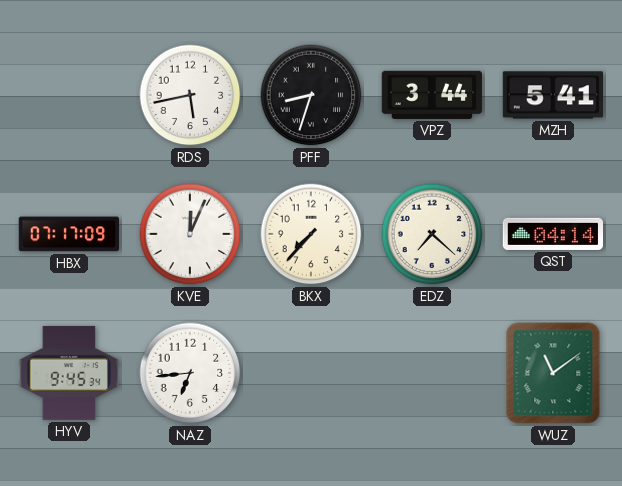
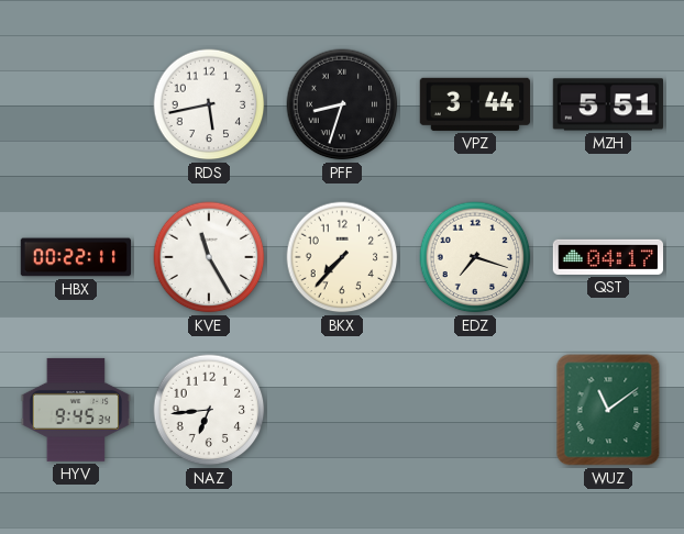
MZH: 5:41 -> 5:51 (607, 104)
HBX: 07:17 -> 00:22 (75, 257)
KVE: 12:04 -> 11:25 (209, 257)
EDZ: 7:22 -> 7:18 (475, 257)
QST: 04:14 -> 04:17 (607, 257)
